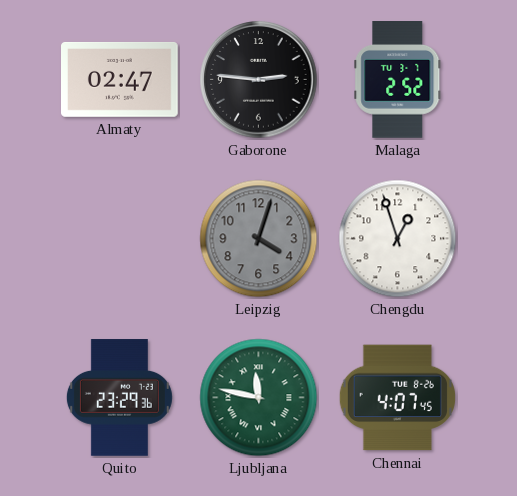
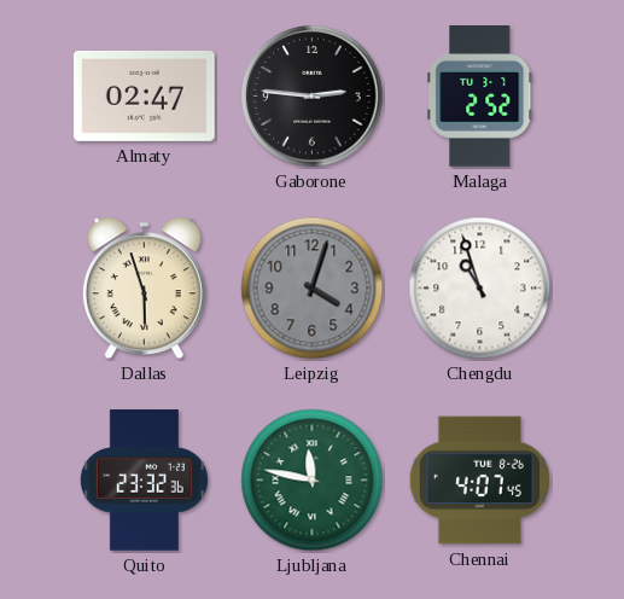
Dallas: none -> 5:57 (144, 289)
Chengdu: 12:57 -> 10:57 (480, 289)
Quito: 23:29 -> 23:32 (144, 481)
